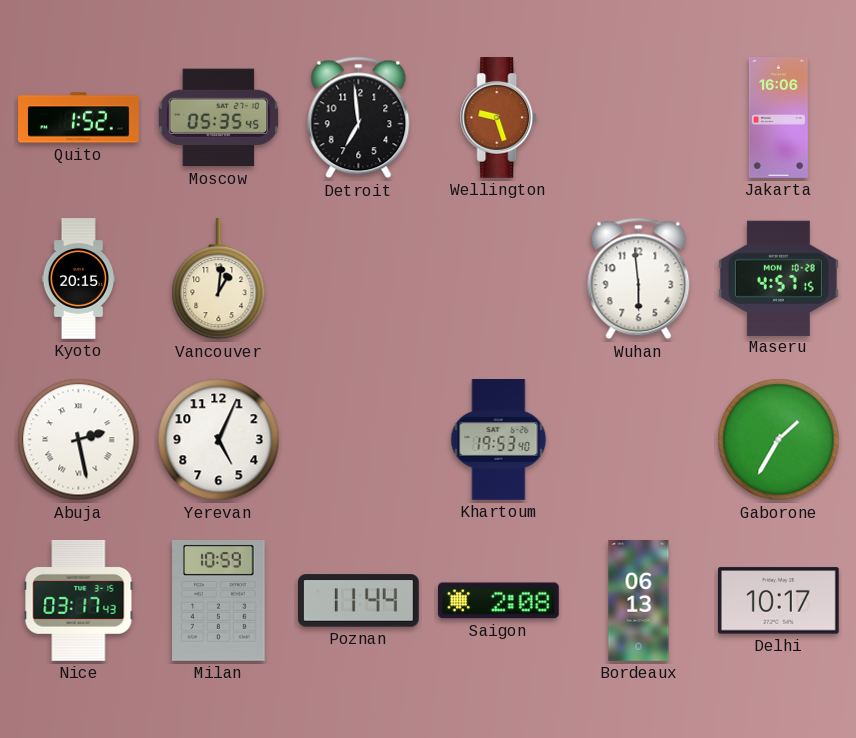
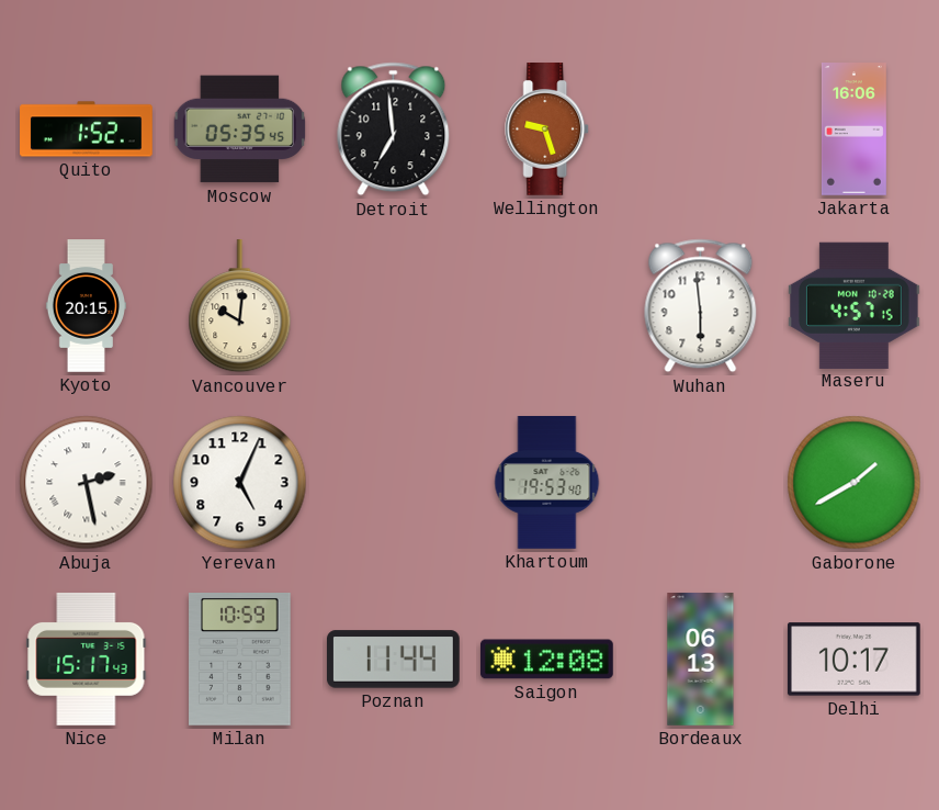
Vancouver: 1:01 -> 10:01 (240, 307)
Gaborone: 1:35 -> 1:40 (855, 483)
Nice: 03:17 -> 15:17 (87, 659)
Saigon: 2:08 -> 12:08 (546, 660)
